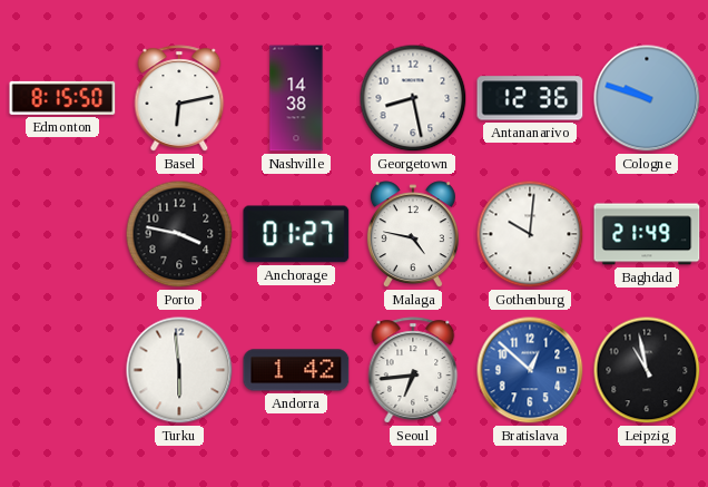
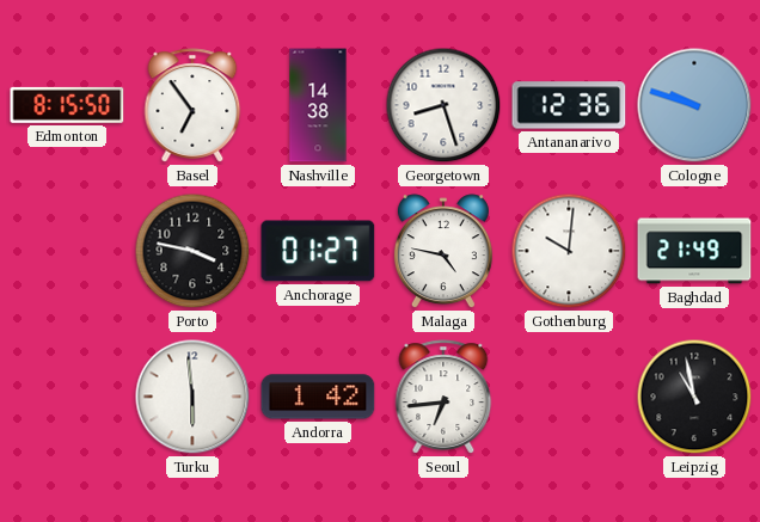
Basel: 6:13 -> 6:54 (192, 105)
Georgetown: 8:28 -> 8:27 (443, 105)
Bratislava: 12:52 -> none (530, 370)
